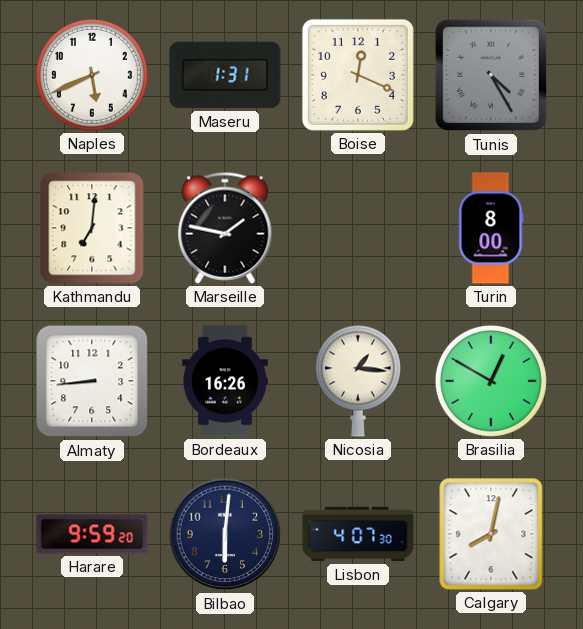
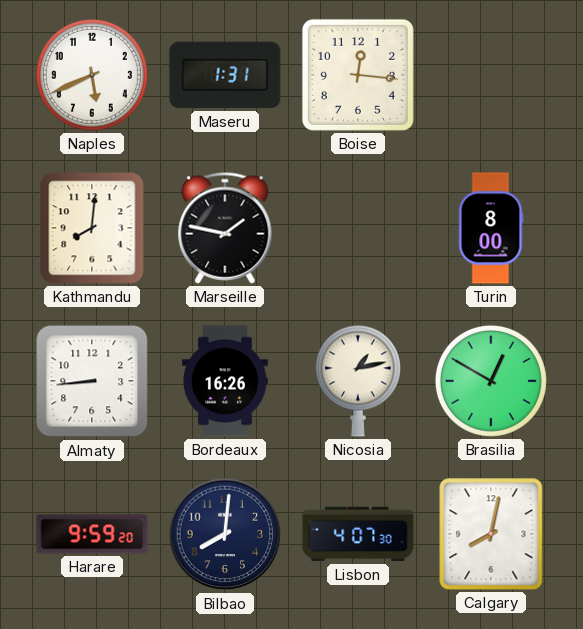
Boise: 12:19 -> 12:16 (358, 75)
Tunis: 4:25 -> none (491, 75)
Kathmandu: 7:01 -> 8:01 (92, 228)
Nicosia: 1:16 -> 1:13 (358, 381)
Bilbao: 6:01 -> 8:01 (225, 534)
